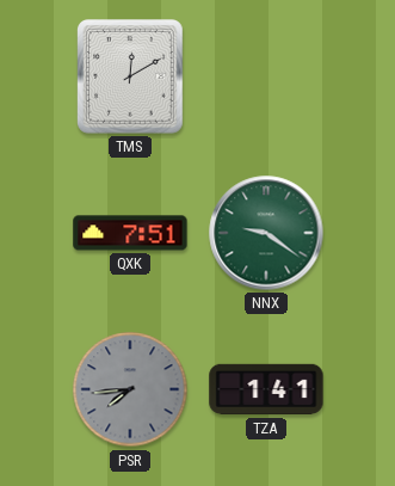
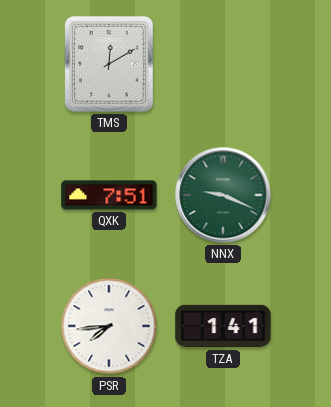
NNX: 9:21 -> 9:19 (223, 195)
PSR dial: grey -> white (109, 326)
